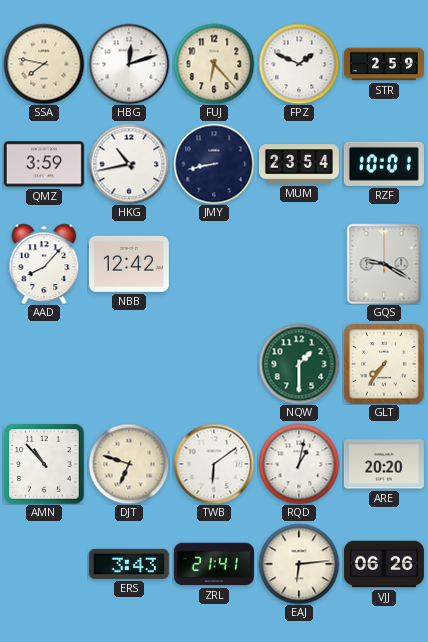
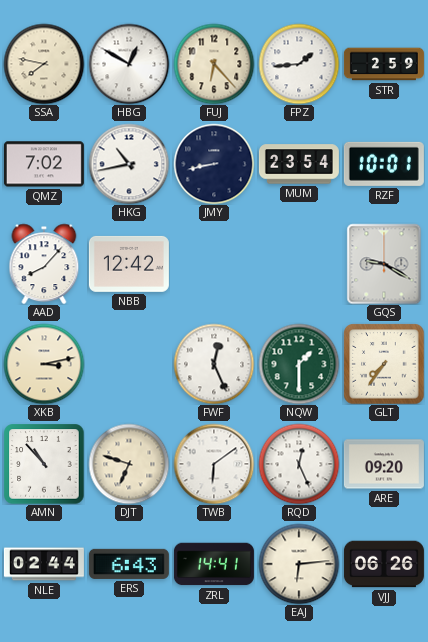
HBG: 12:12 -> 12:50 (129, 64)
FPZ: 1:49 -> 1:44 (299, 64)
QMZ: 3:59 -> 7:02 (44, 164)
XKB: none -> 3:13 (44, 364)
FWF: none -> 12:26 (214, 364)
RQD: 1:02 -> 12:26 (299, 464)
ARE: 20:20 -> 09:20 (384, 464)
NLE: none -> 02:44 (44, 564)
ERS: 3:43 -> 6:43 (129, 564)
ZRL: 21:41 -> 14:41 (214, 564)
